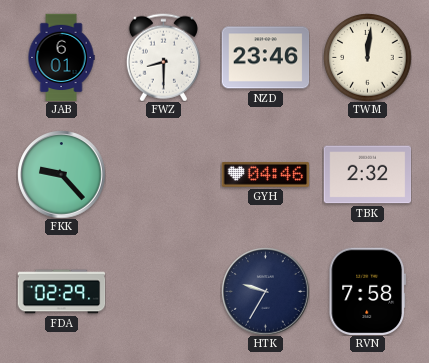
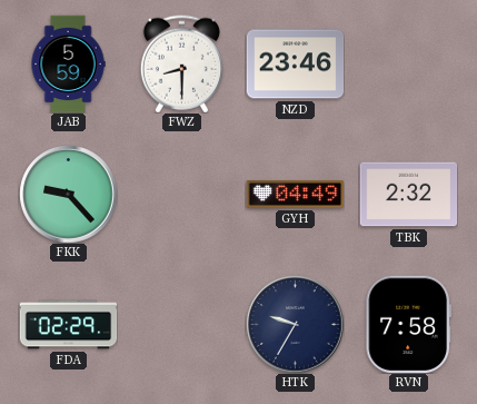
JAB: 6:01 -> 5:59 (68, 63)
TWM: 12:01 -> none (367, 57)
GYH: 04:46 -> 04:49 (295, 194)
